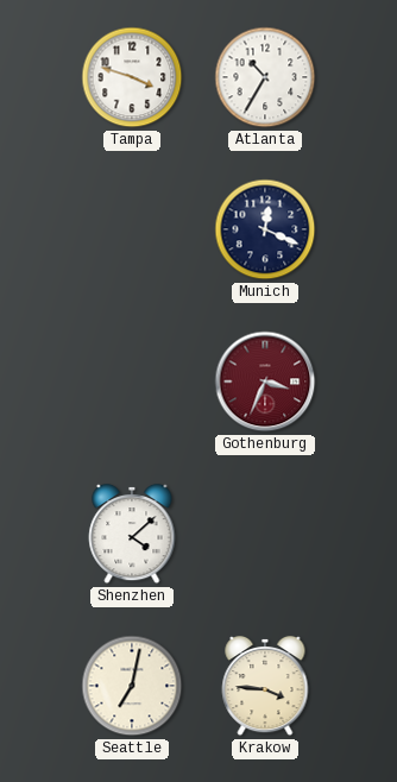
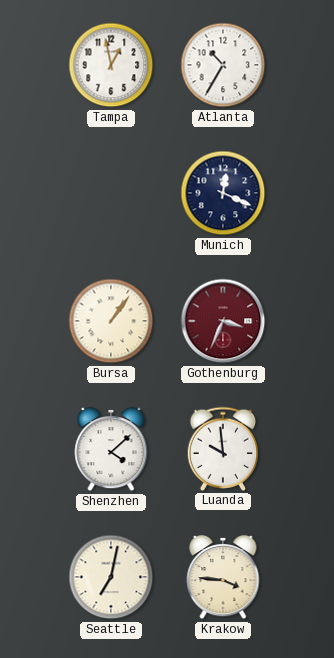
Tampa: 3:48 -> 12:58 (111, 65)
Bursa: none -> 1:06 (111, 321)
Luanda: none -> 9:59 (222, 449)
